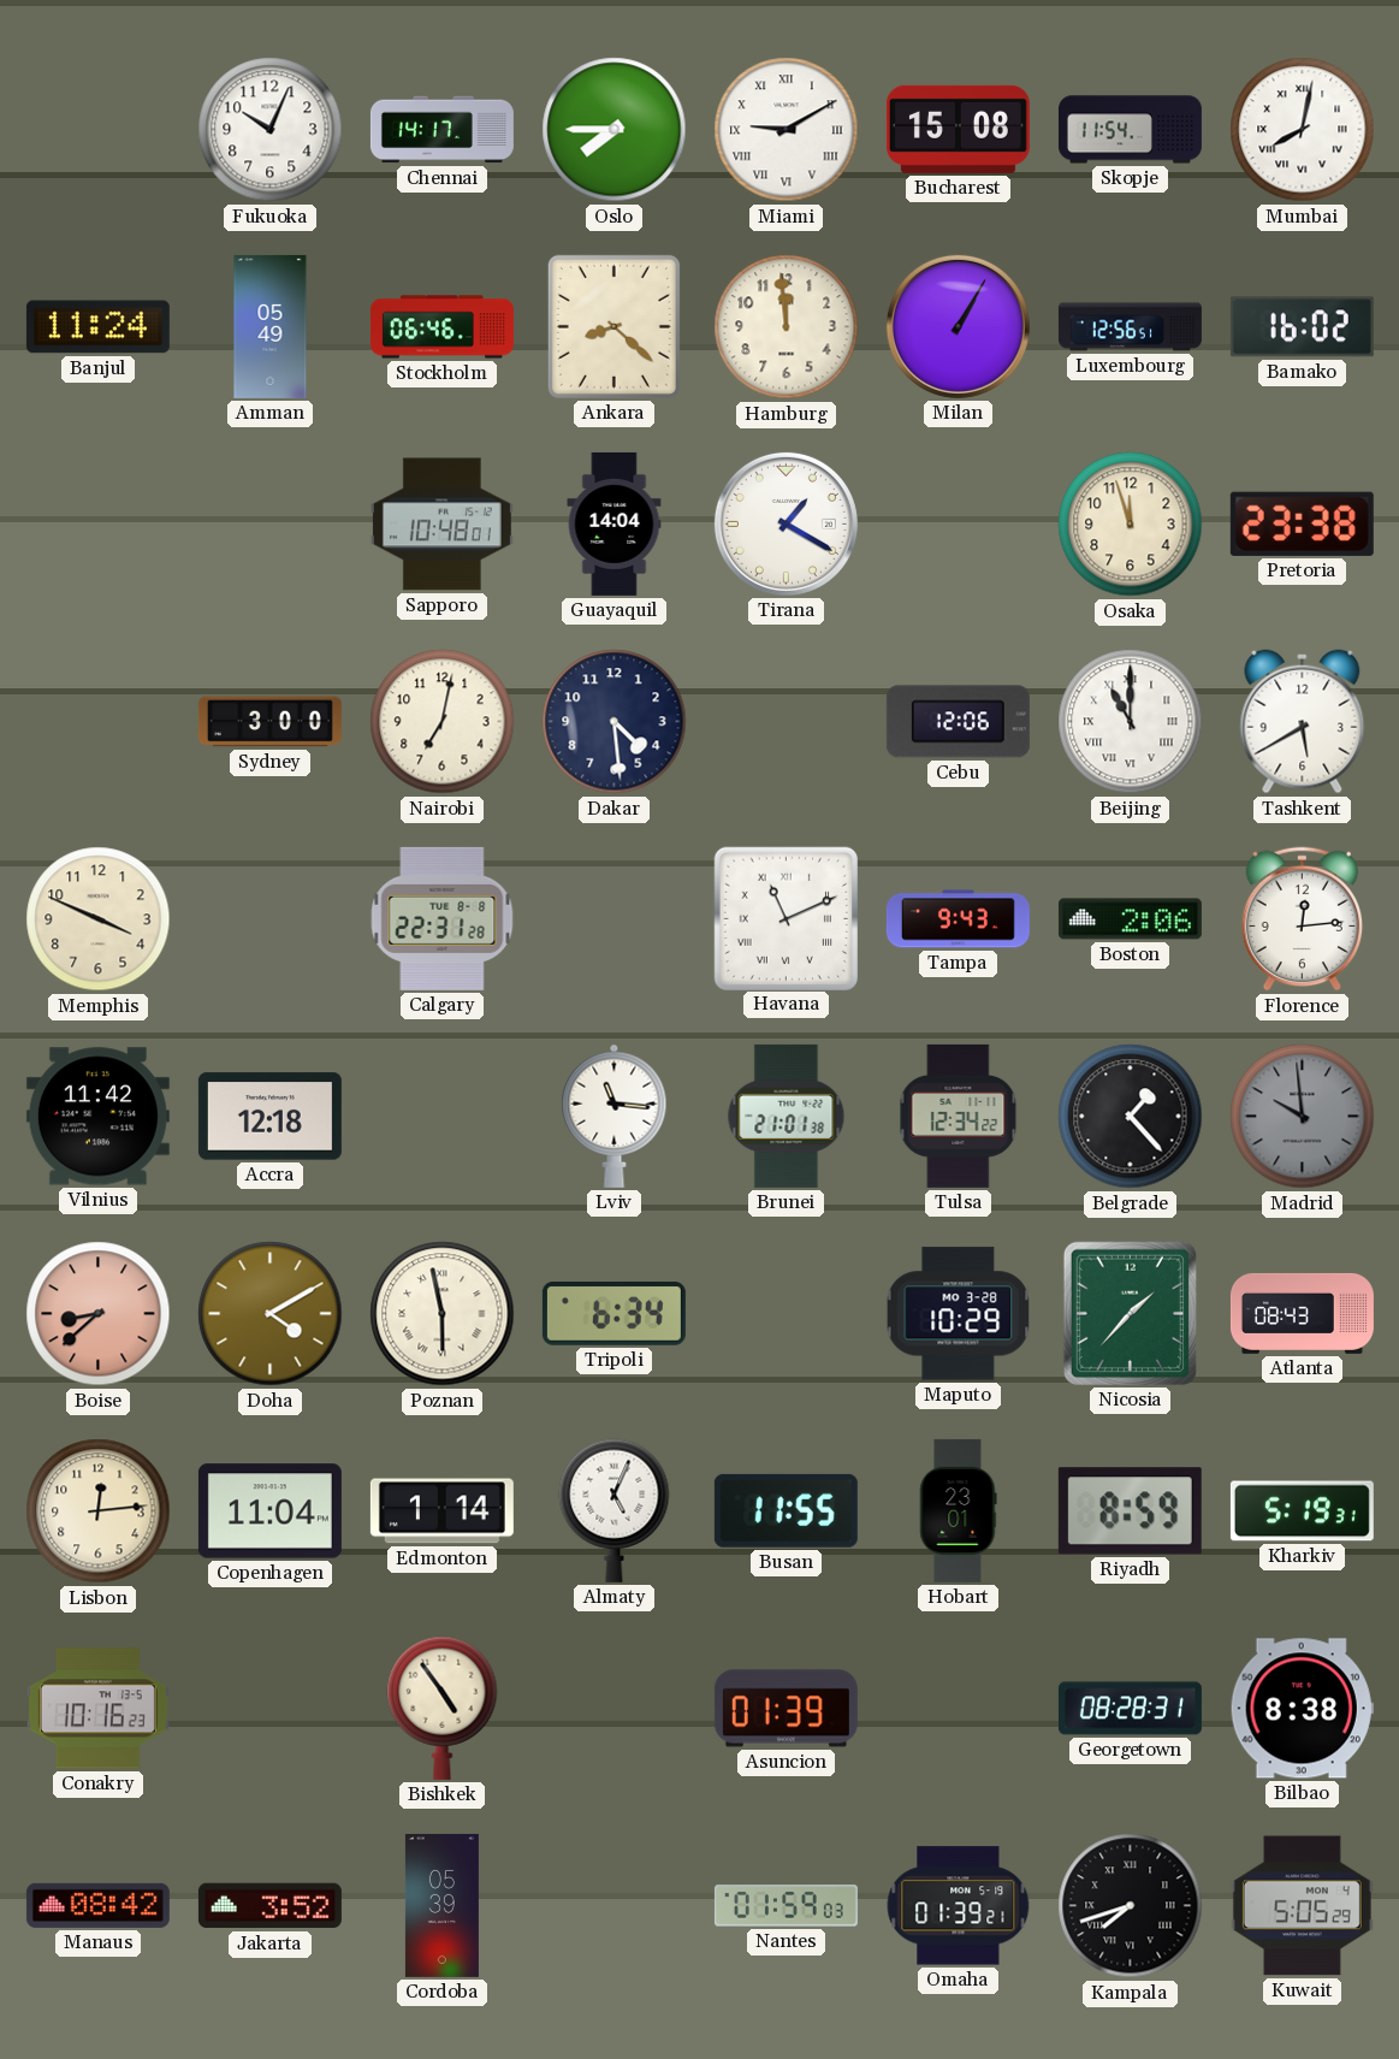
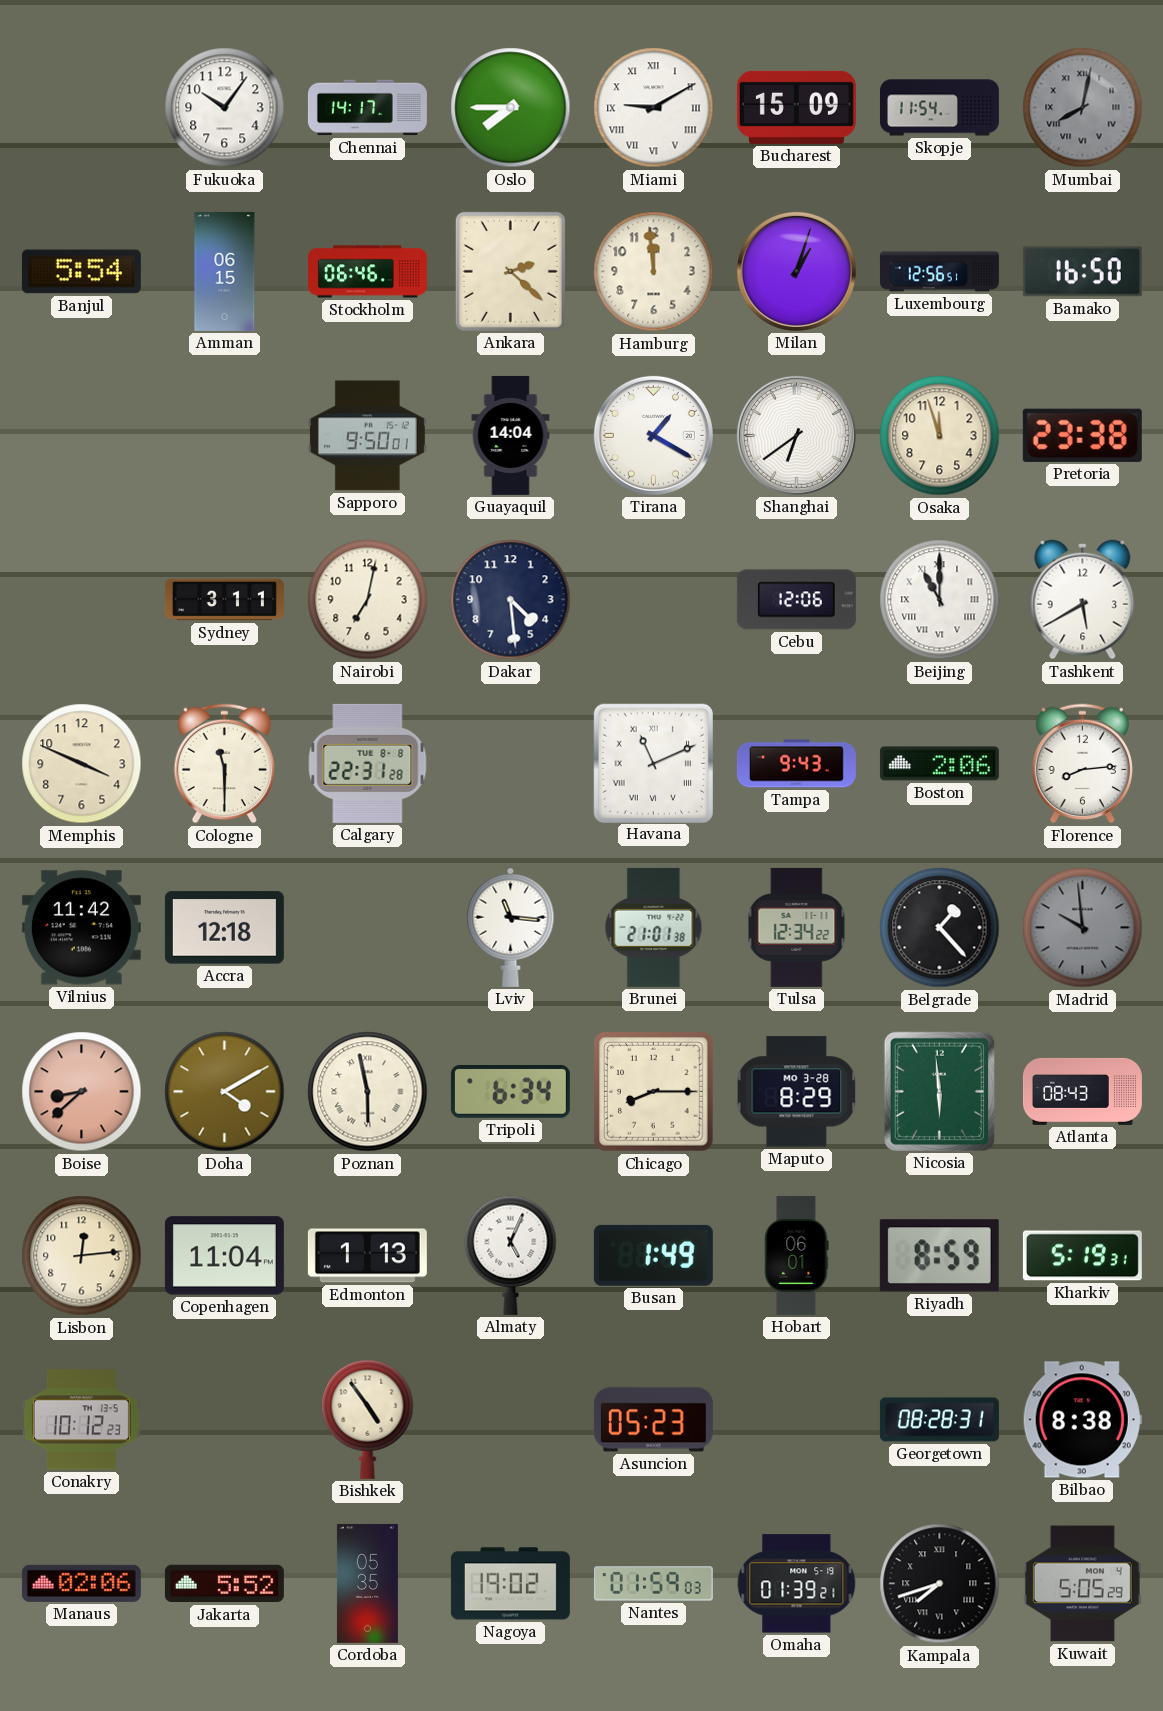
Fukuoka: 10:04 -> 10:06 (225, 108)
Bucharest: 15:08 -> 15:09 (796, 107)
Mumbai dial: white -> grey (1083, 108)
Banjul: 11:24 -> 5:54 (81, 272)
Amman: 05:49 -> 06:15 (225, 271)
Ankara: 8:22 -> 2:22 (510, 271)
Milan: 1:05 -> 1:03 (796, 271)
Bamako: 16:02 -> 16:50 (1082, 272)
Sapporo: 10:48 -> 9:50 (367, 436)
Shanghai: none -> 6:39 (796, 435)
Sydney: 3:00 -> 3:11 (224, 600)
Cologne: none -> 11:30 (224, 764)
Florence: 12:14 -> 8:14 (1082, 764)
Chicago: none -> 8:15 (654, 1092)
Maputo: 10:29 -> 8:29 (797, 1092)
Nicosia: 1:37 -> 5:59 (939, 1091)
Edmonton: 1:14 -> 1:13 (367, 1256)
Busan: 11:55 -> 1:49 (653, 1255)
Hobart: 23:01 -> 06:01 (797, 1255)
Conakry: 10:16 -> 10:12 (81, 1420)
Asuncion: 01:39 -> 05:23 (653, 1420)
Manaus: 08:42 -> 02:06 (81, 1583)
Jakarta: 3:52 -> 5:52 (224, 1584)
Cordoba: 05:39 -> 05:35 (367, 1583)
Nagoya: none -> 19:02 (510, 1584)
